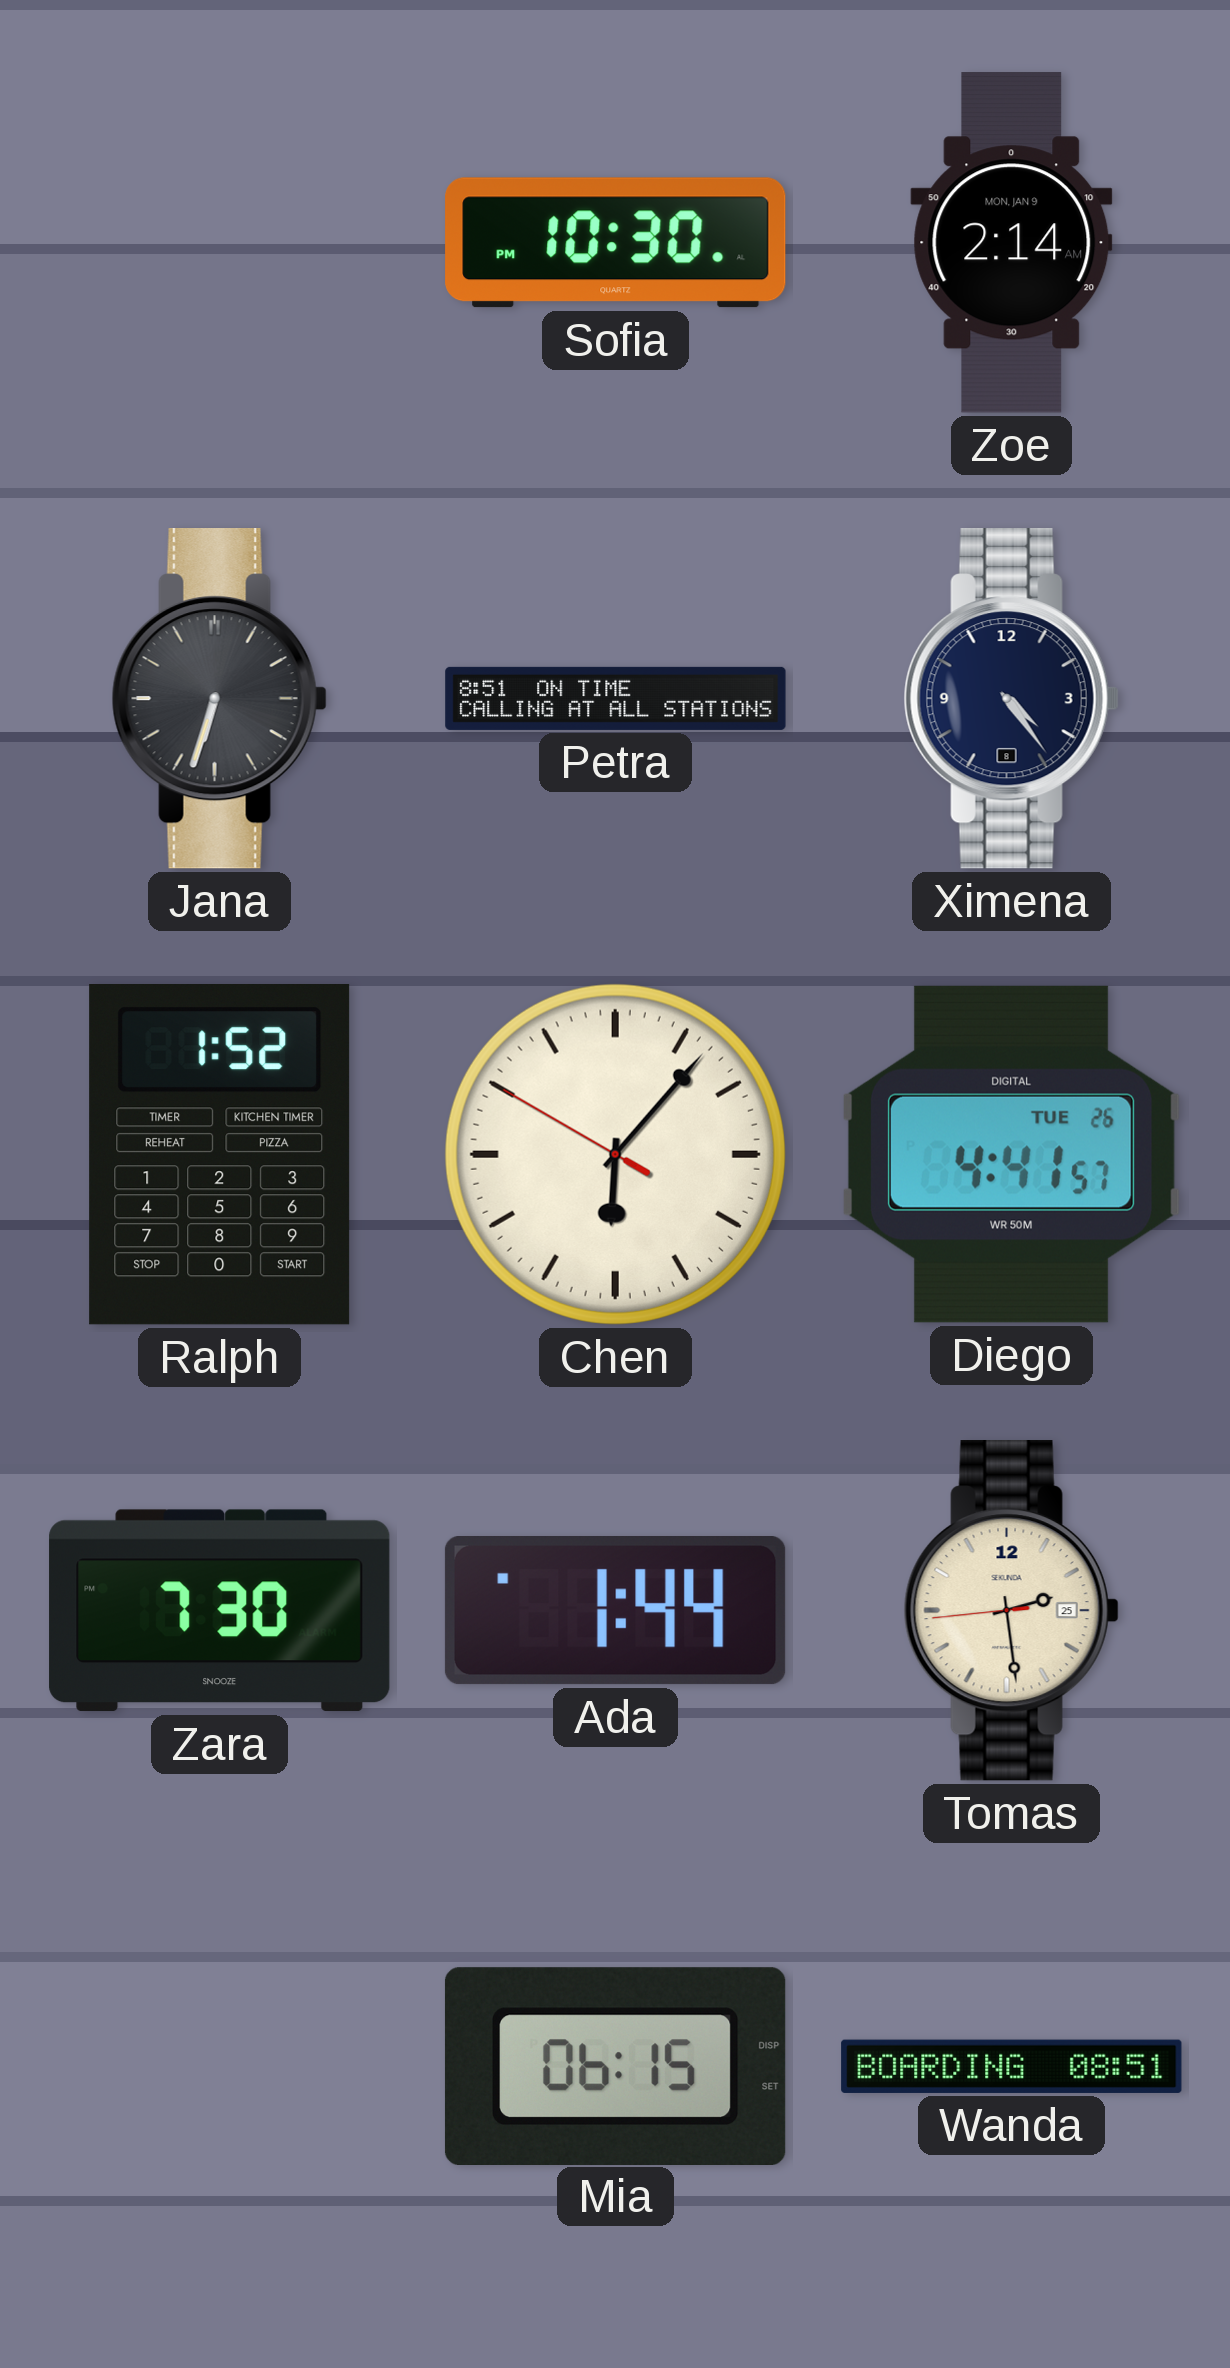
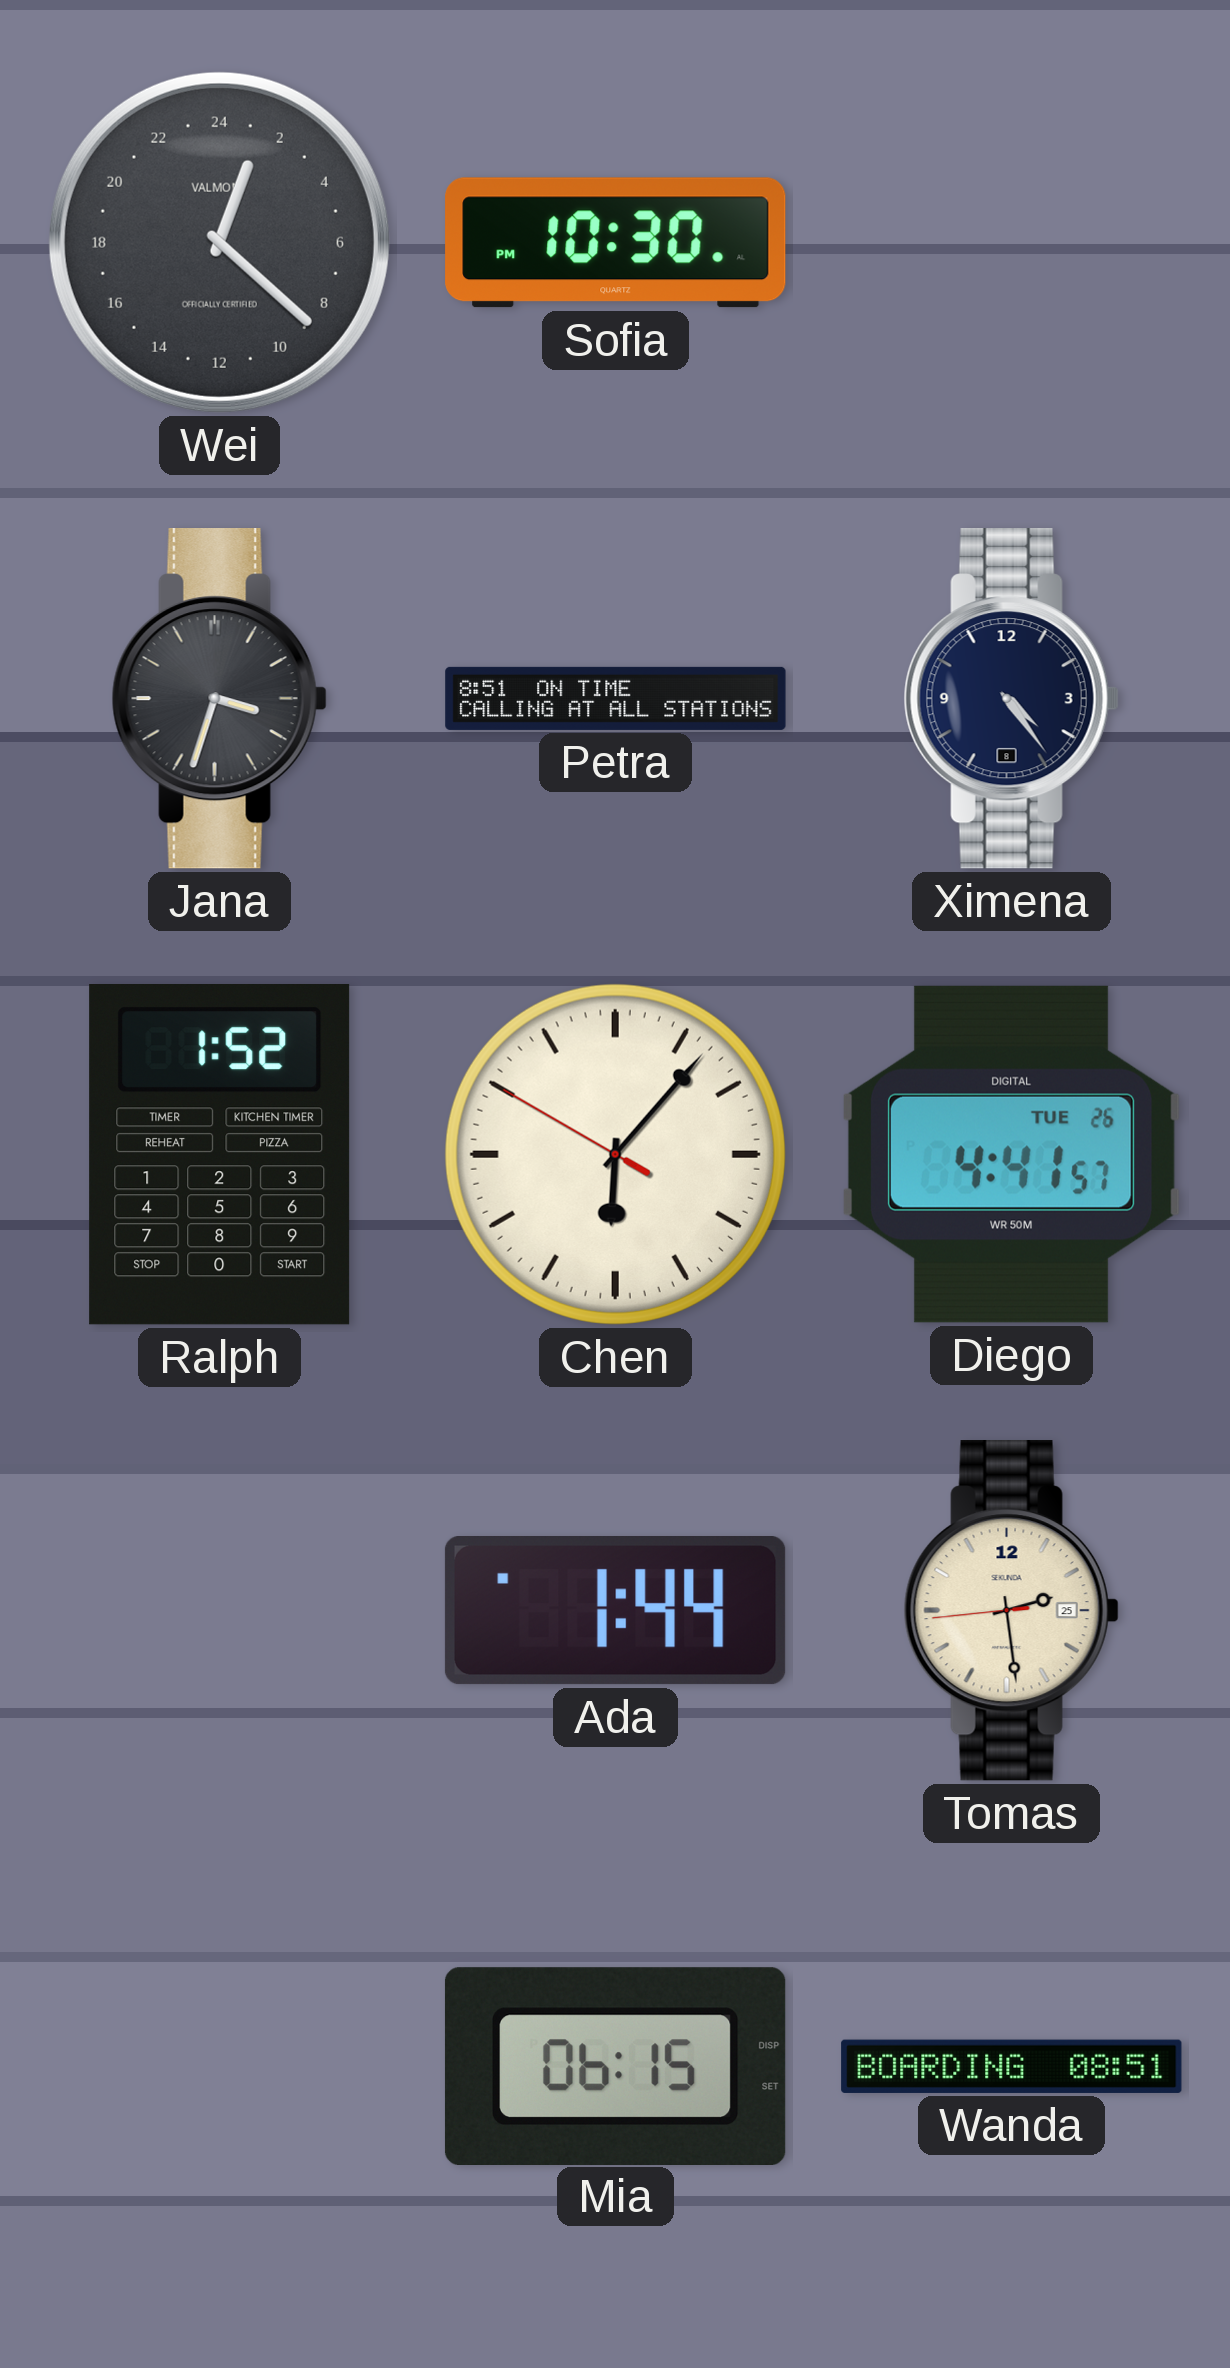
Wei: none -> 1:22 (219, 242)
Zoe: 2:14 -> none (1012, 243)
Jana: 6:33 -> 3:33 (219, 699)
Zara: 7:30 -> none (220, 1611)
